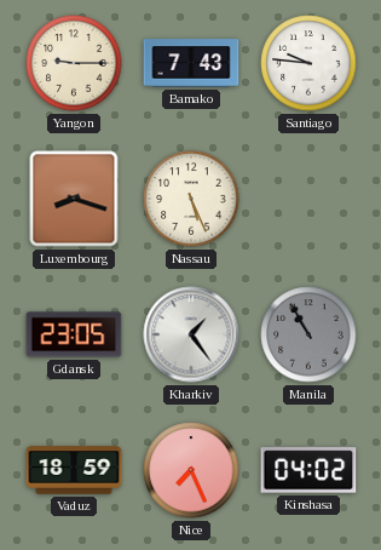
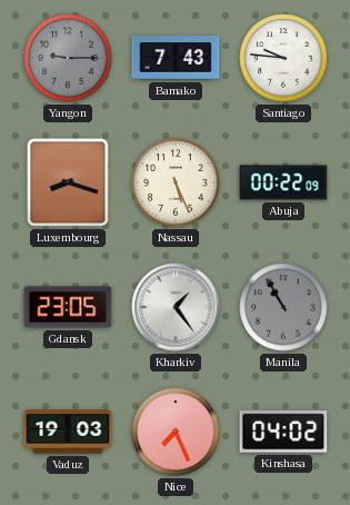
Yangon dial: cream -> grey (68, 58)
Abuja: none -> 00:22 (283, 182)
Vaduz: 18:59 -> 19:03 (68, 432)
